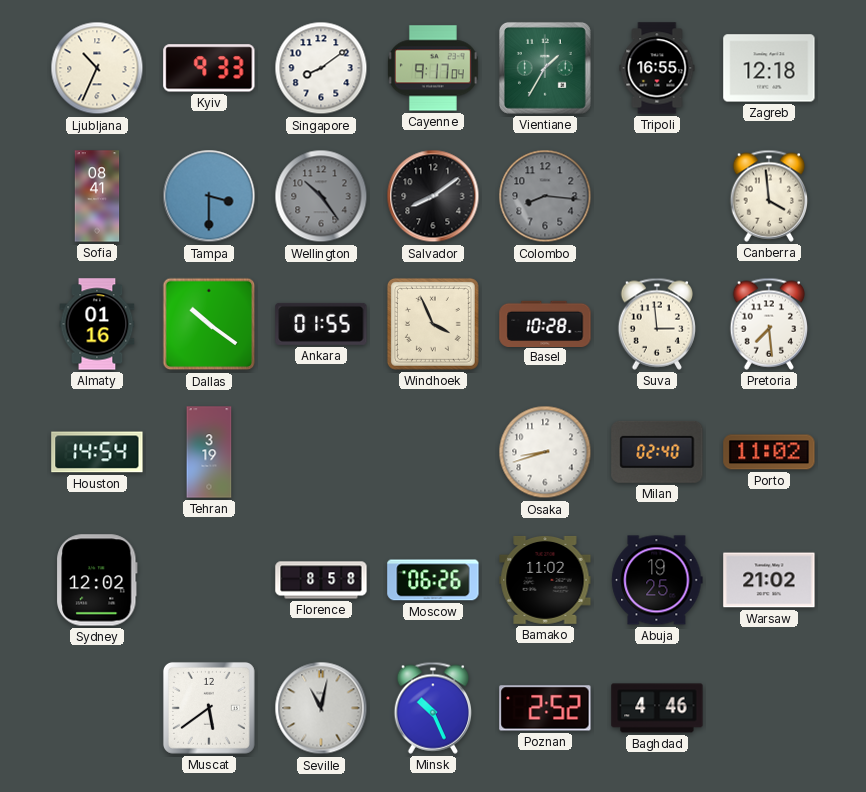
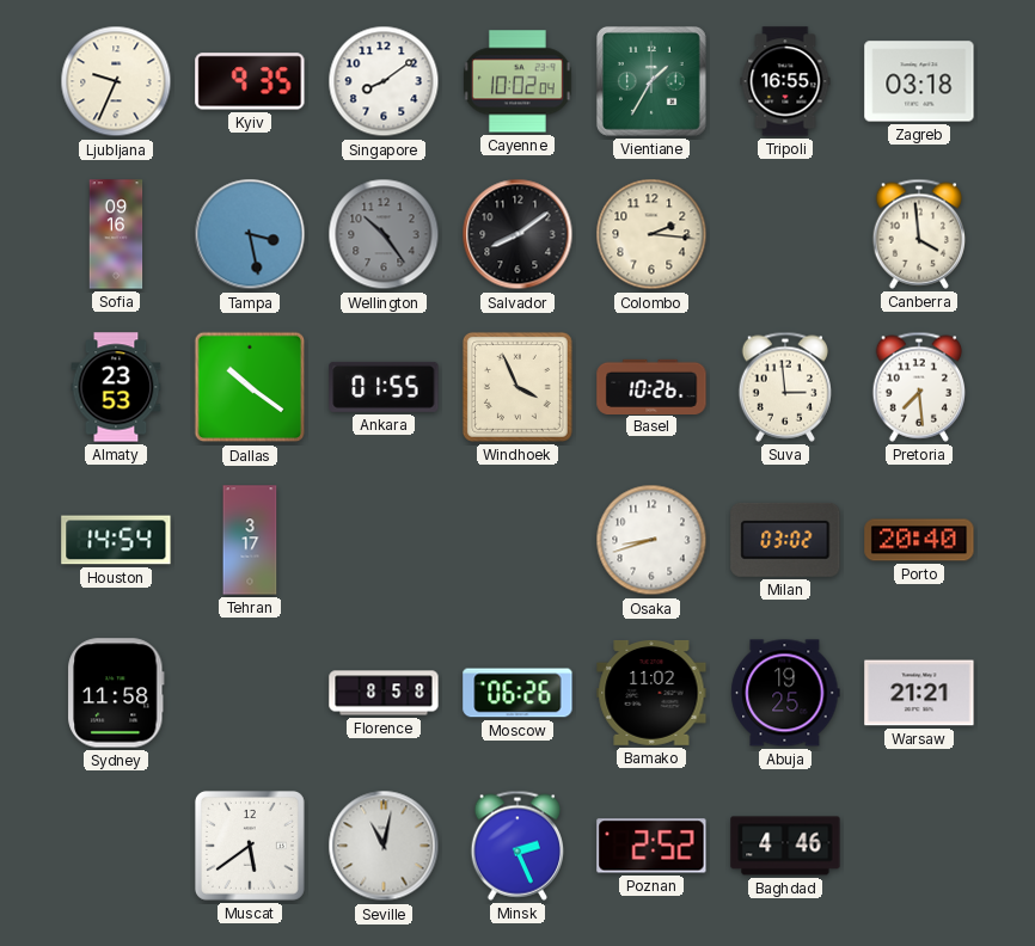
Ljubljana: 10:34 -> 9:34 (116, 81)
Kyiv: 9:33 -> 9:35 (250, 81)
Cayenne: 9:17 -> 10:02 (517, 81)
Zagreb: 12:18 -> 03:18 (919, 81)
Sofia: 08:41 -> 09:16 (116, 234)
Tampa: 3:30 -> 3:28 (250, 234)
Colombo: 8:16 -> 2:16 (651, 234)
Colombo dial: grey -> cream (651, 234)
Almaty: 01:16 -> 23:53 (116, 387)
Basel: 10:28 -> 10:26 (651, 386)
Tehran: 3:19 -> 3:17 (250, 540)
Milan: 02:40 -> 03:02 (785, 540)
Porto: 11:02 -> 20:40 (919, 540)
Sydney: 12:02 -> 11:58 (116, 693)
Warsaw: 21:02 -> 21:21 (919, 693)
Minsk: 10:26 -> 2:26 (517, 846)
